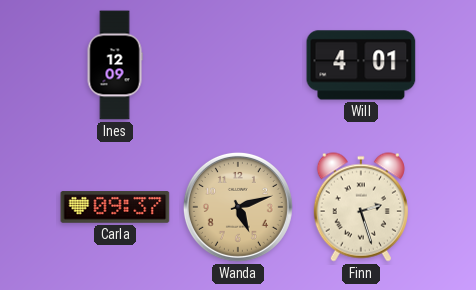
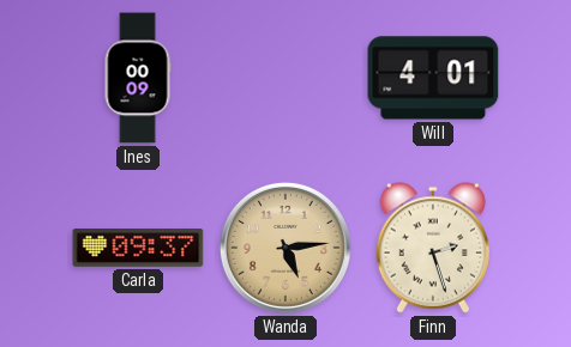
Ines: 12:09 -> 00:09 (138, 78)
Wanda: 5:12 -> 5:14 (285, 248)
